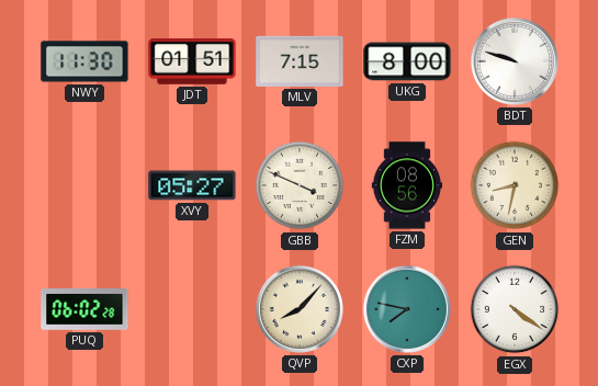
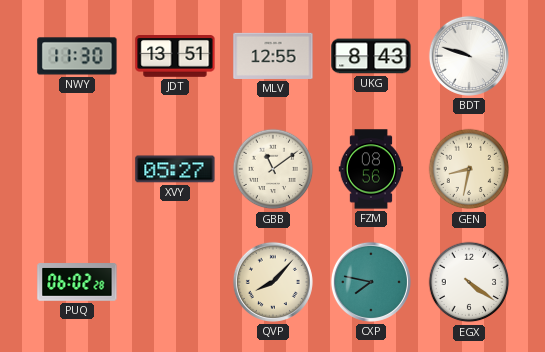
JDT: 01:51 -> 13:51 (175, 57)
MLV: 7:15 -> 12:55 (273, 56)
UKG: 8:00 -> 8:43 (371, 56)
GBB: 3:49 -> 11:09 (273, 169)
